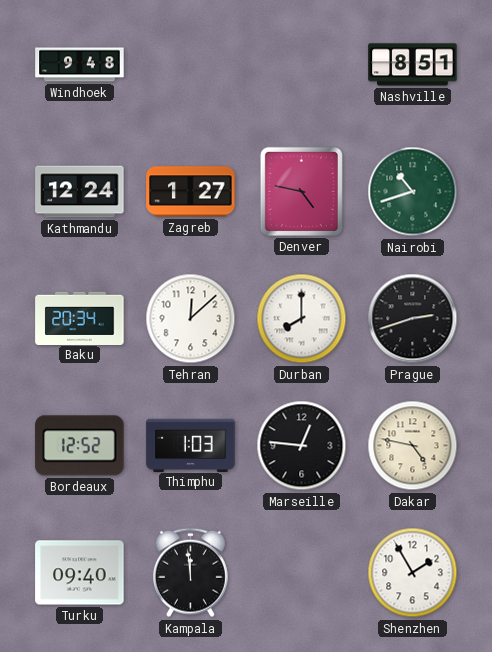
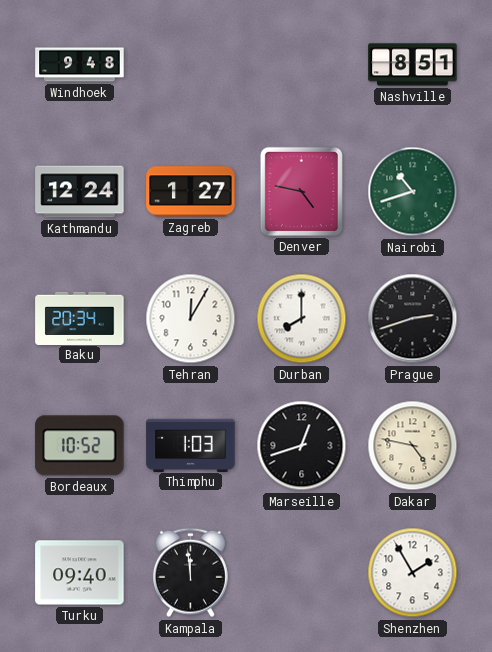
Tehran: 12:08 -> 12:05 (191, 319)
Bordeaux: 12:52 -> 10:52 (80, 446)
Marseille: 12:46 -> 12:42 (302, 446)
